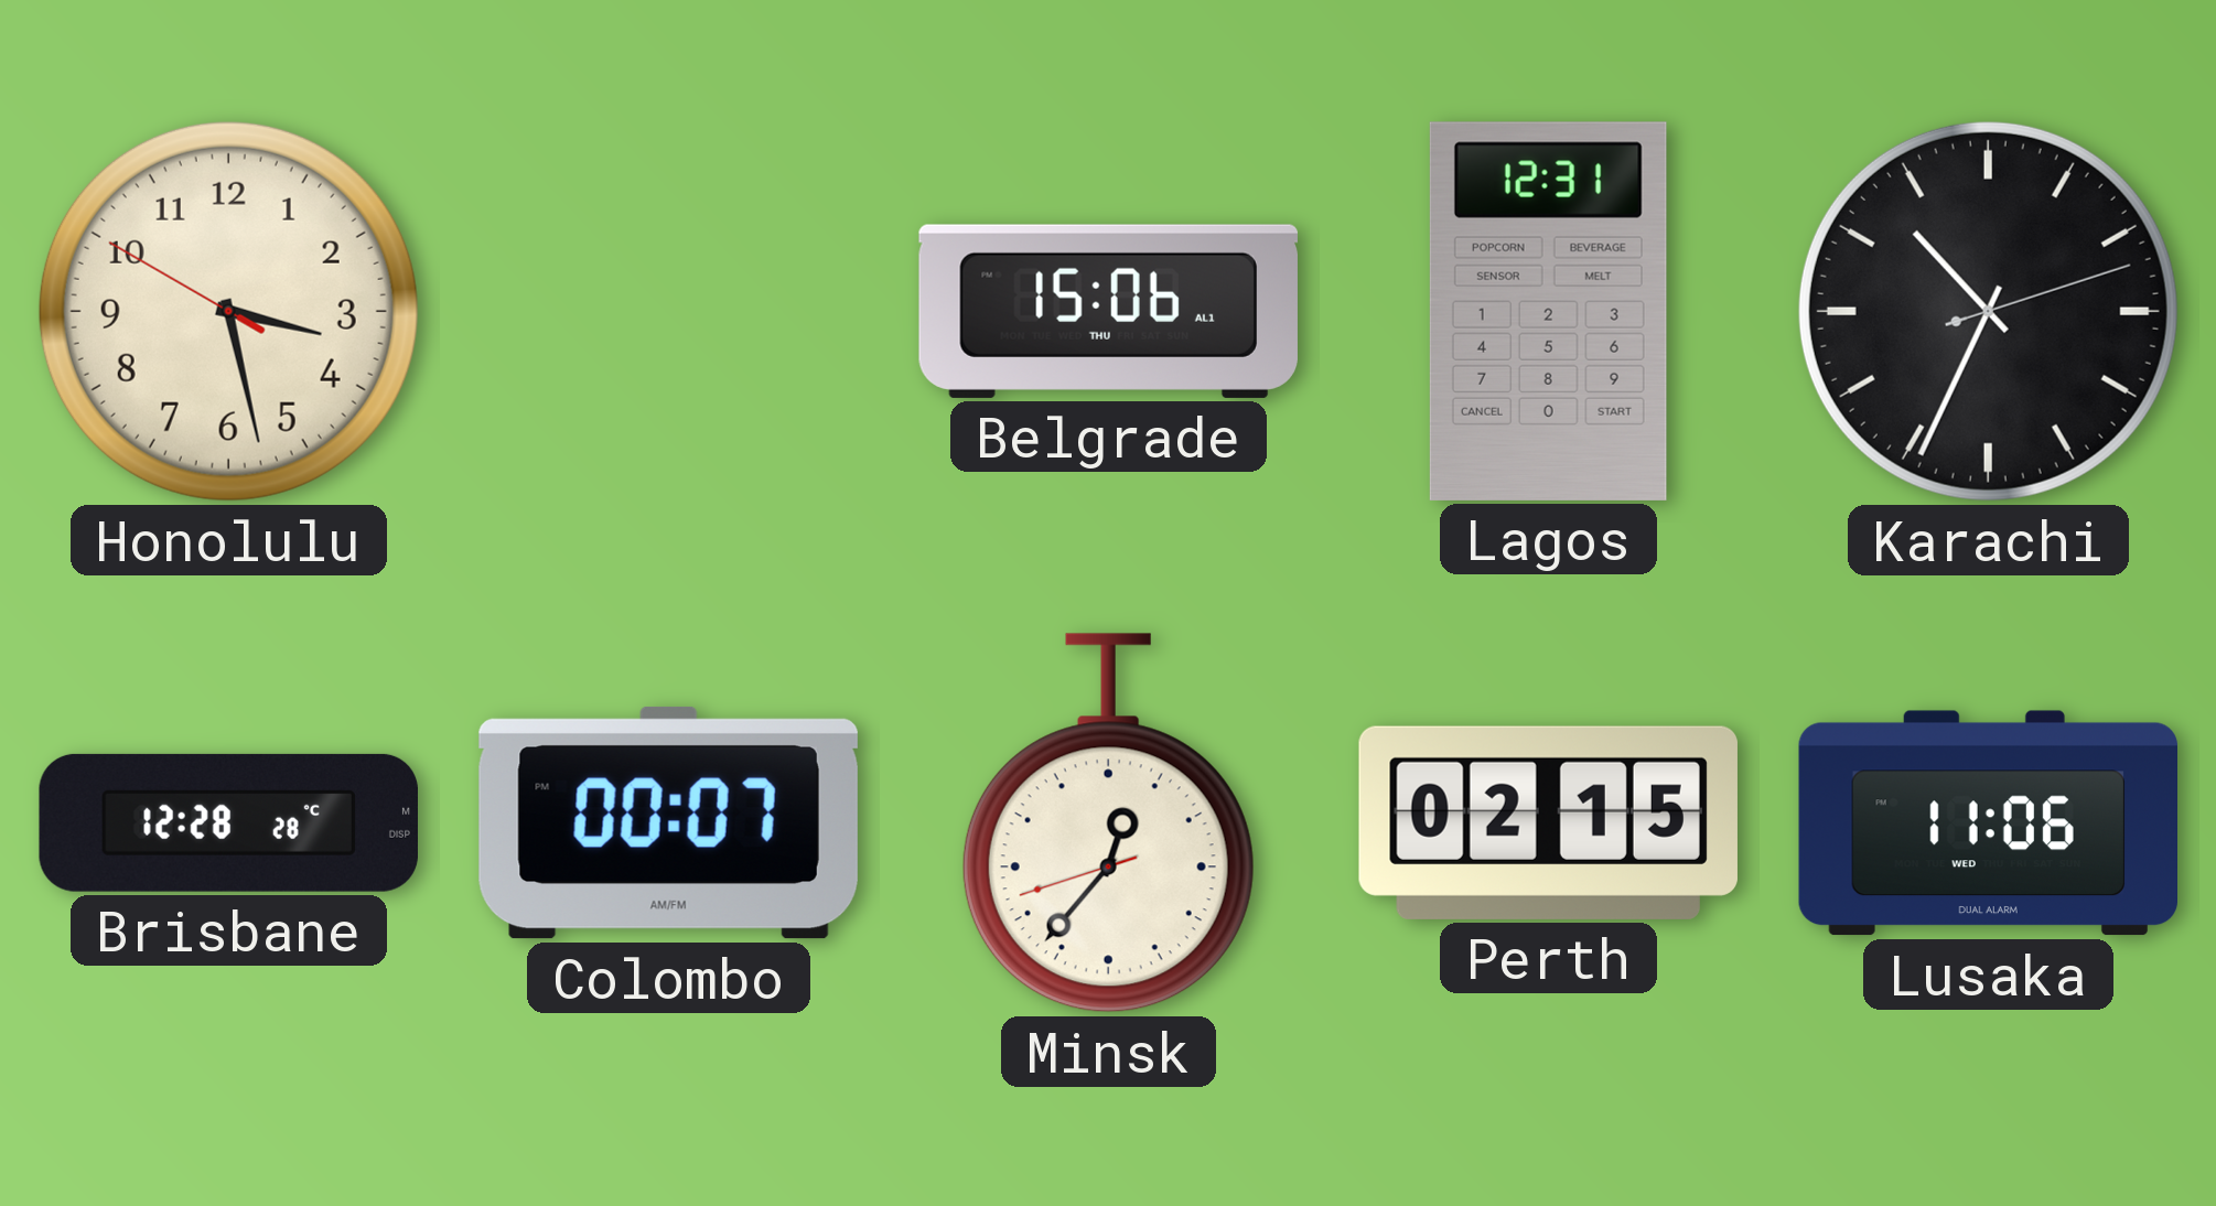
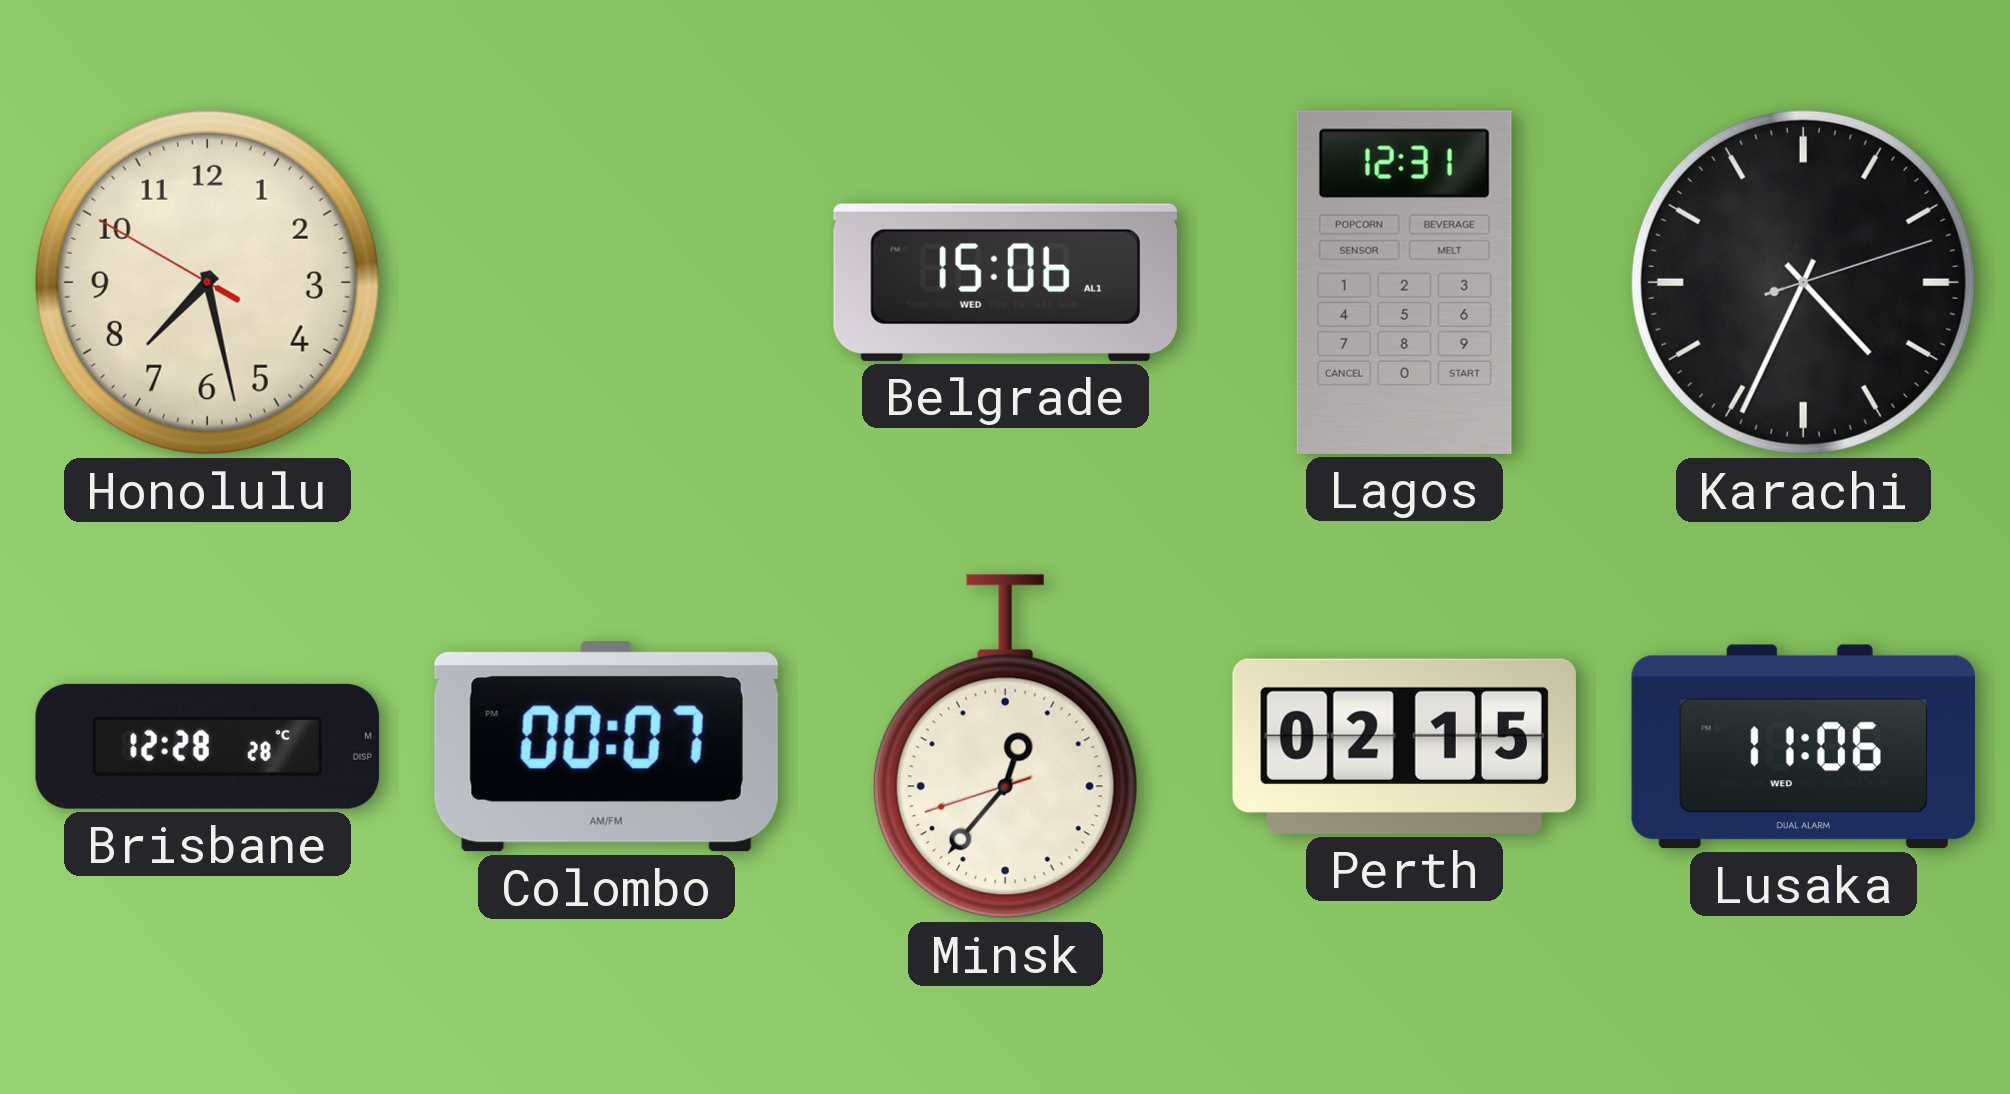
Honolulu: 3:27 -> 7:27 (207, 282)
Belgrade date: THU -> WED (1005, 282)
Karachi: 10:34 -> 4:34 (1803, 282)
